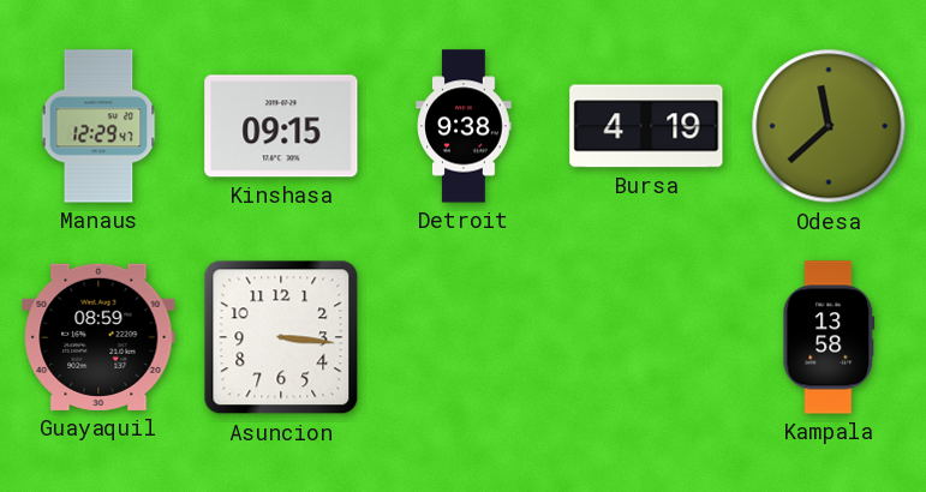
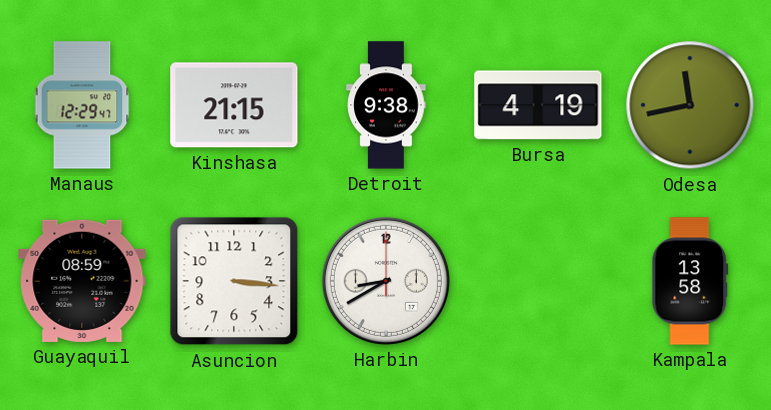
Kinshasa: 09:15 -> 21:15 (234, 105)
Odesa: 11:38 -> 11:43 (690, 105)
Harbin: none -> 8:40 (386, 281)
